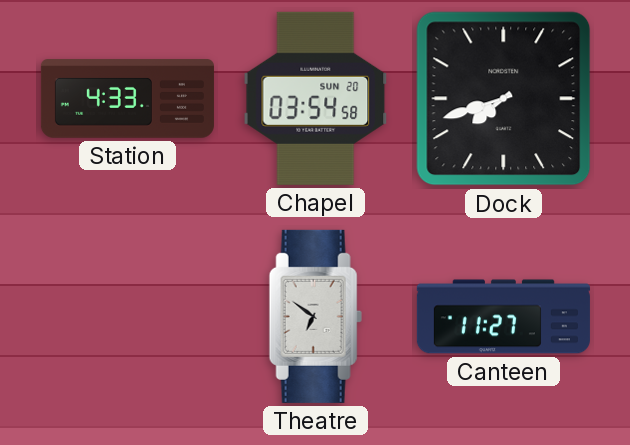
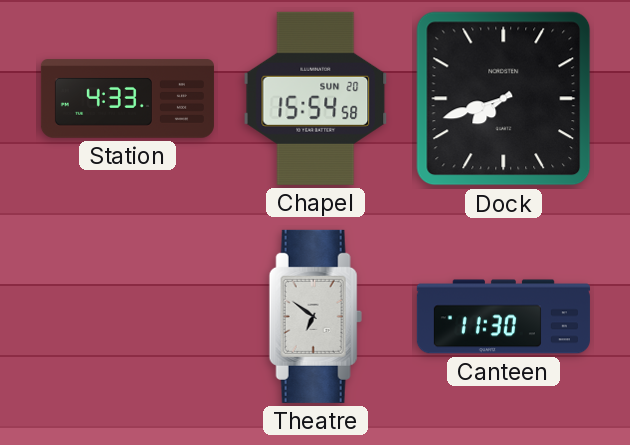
Chapel: 03:54 -> 15:54 (316, 98)
Canteen: 11:27 -> 11:30 (503, 317)
